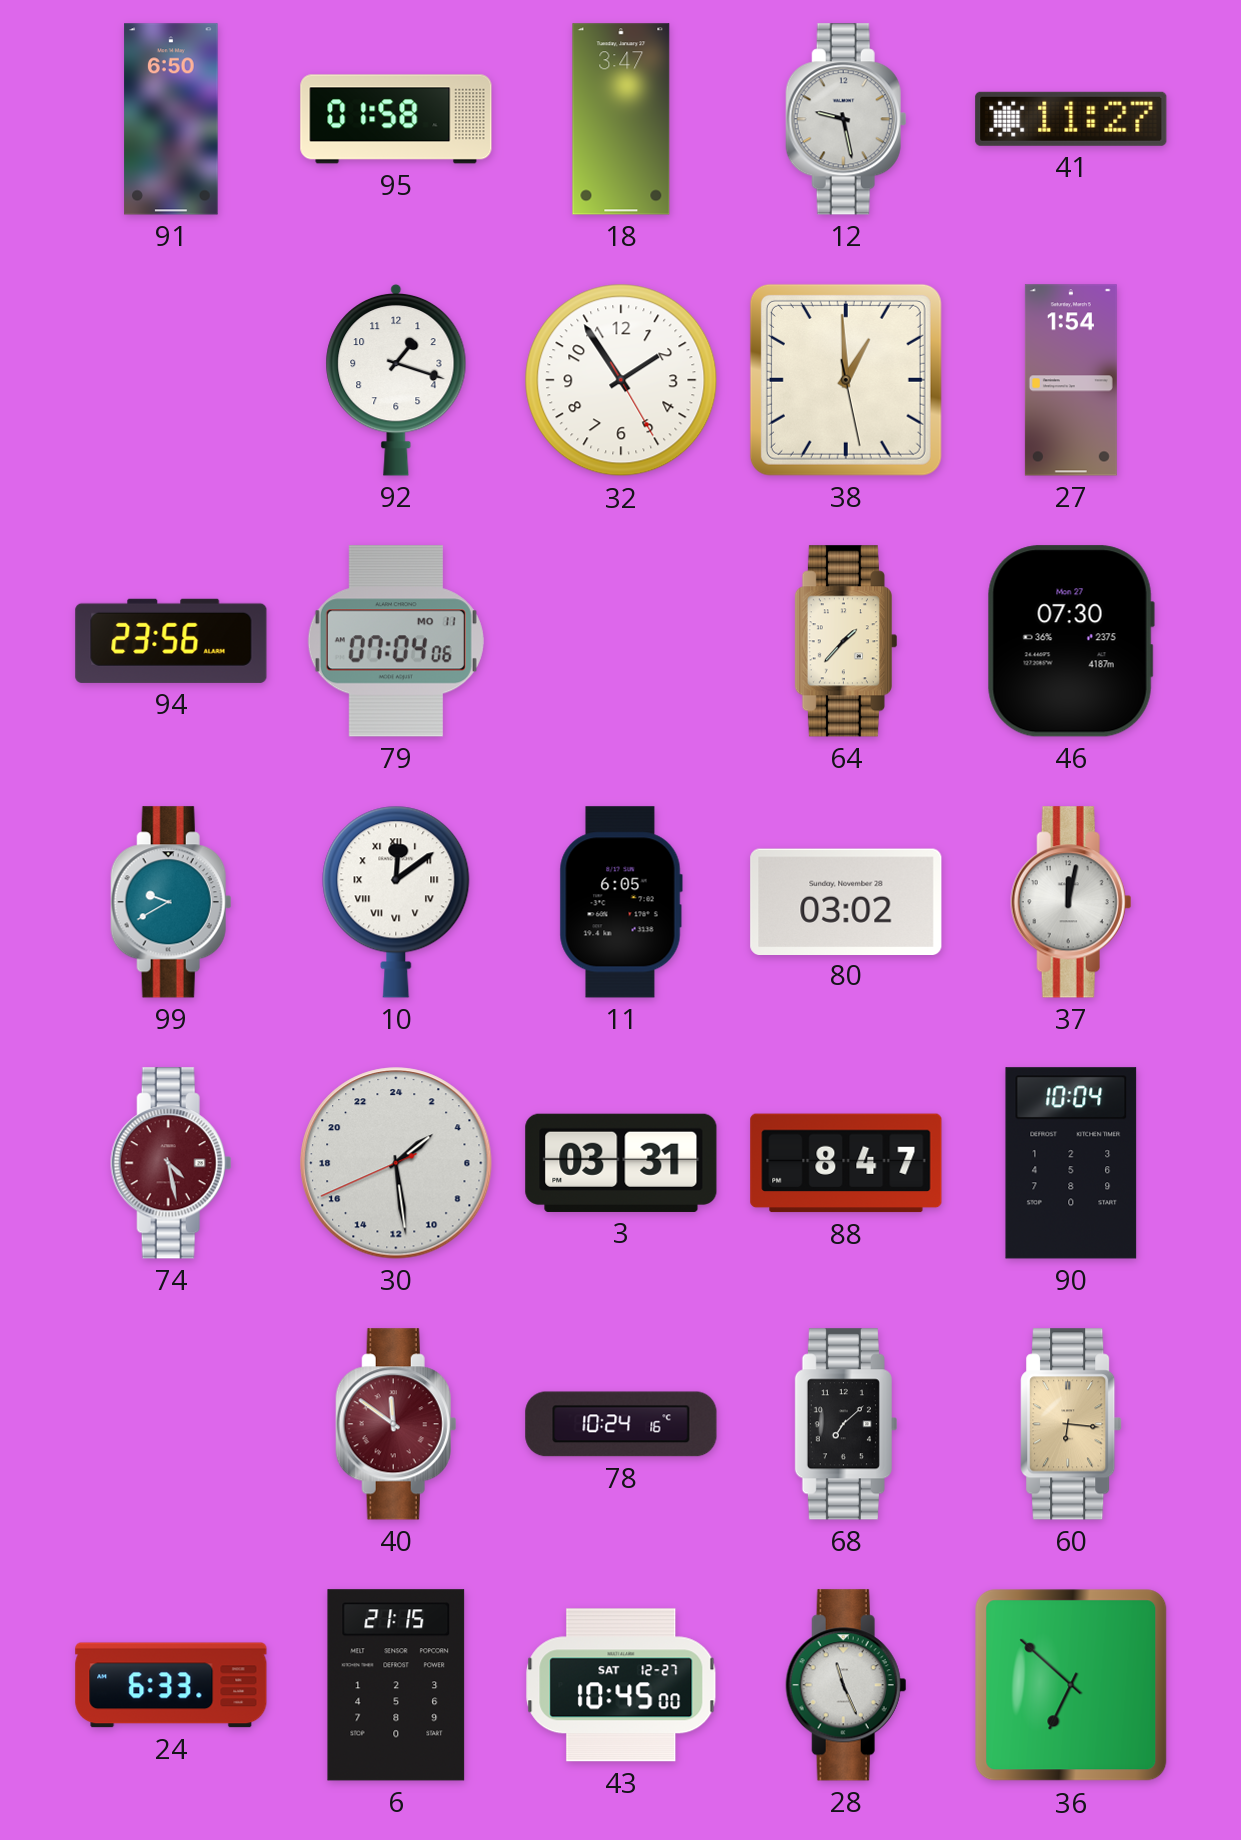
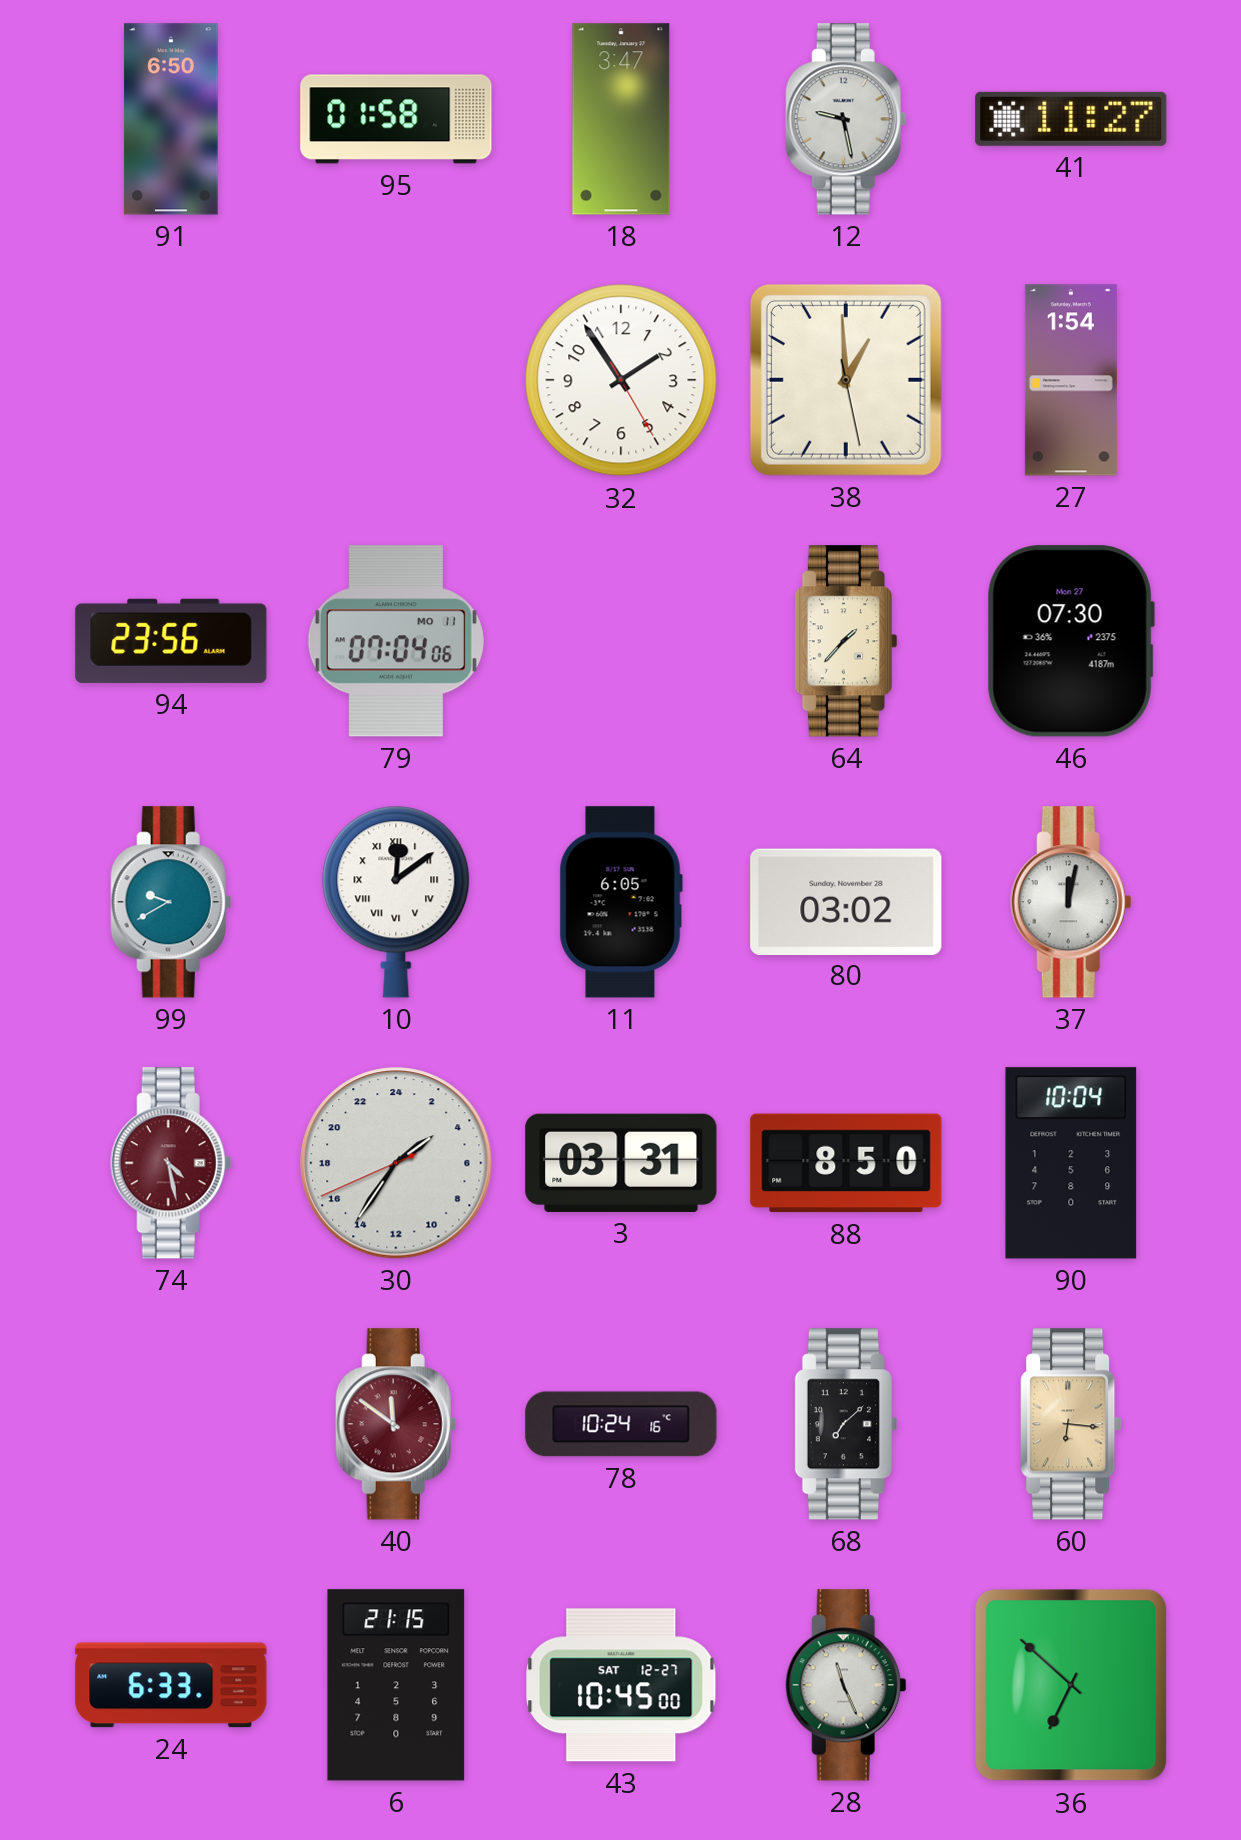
92: 1:18 -> none (396, 380)
30: 3:28 -> 3:35 (396, 1163)
88: 8:47 -> 8:50 (846, 1163)
